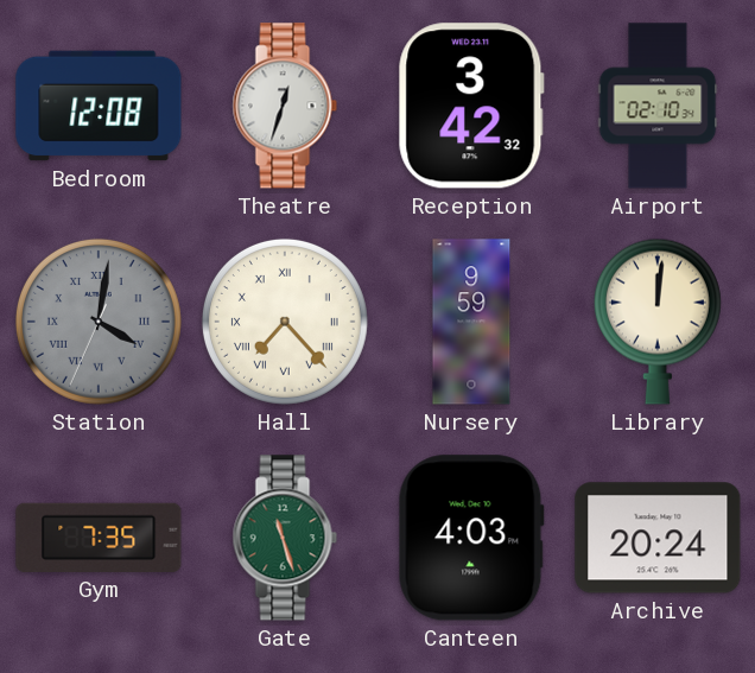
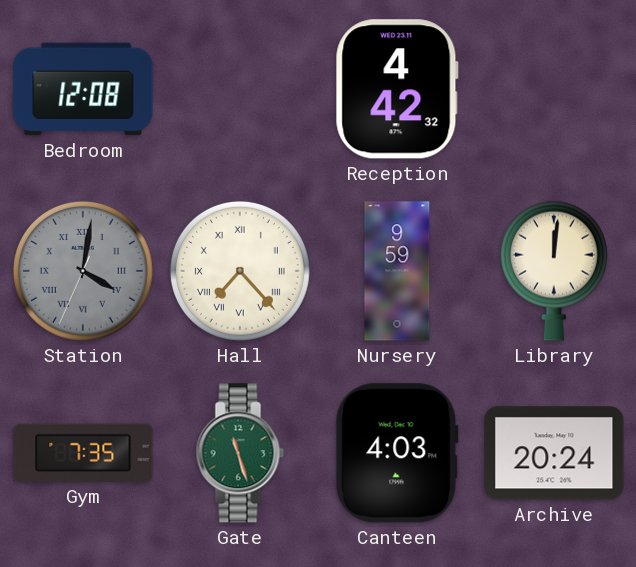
Theatre: 12:33 -> none (285, 106)
Reception: 3:42 -> 4:42 (397, 89)
Airport: 02:10 -> none (658, 106)
